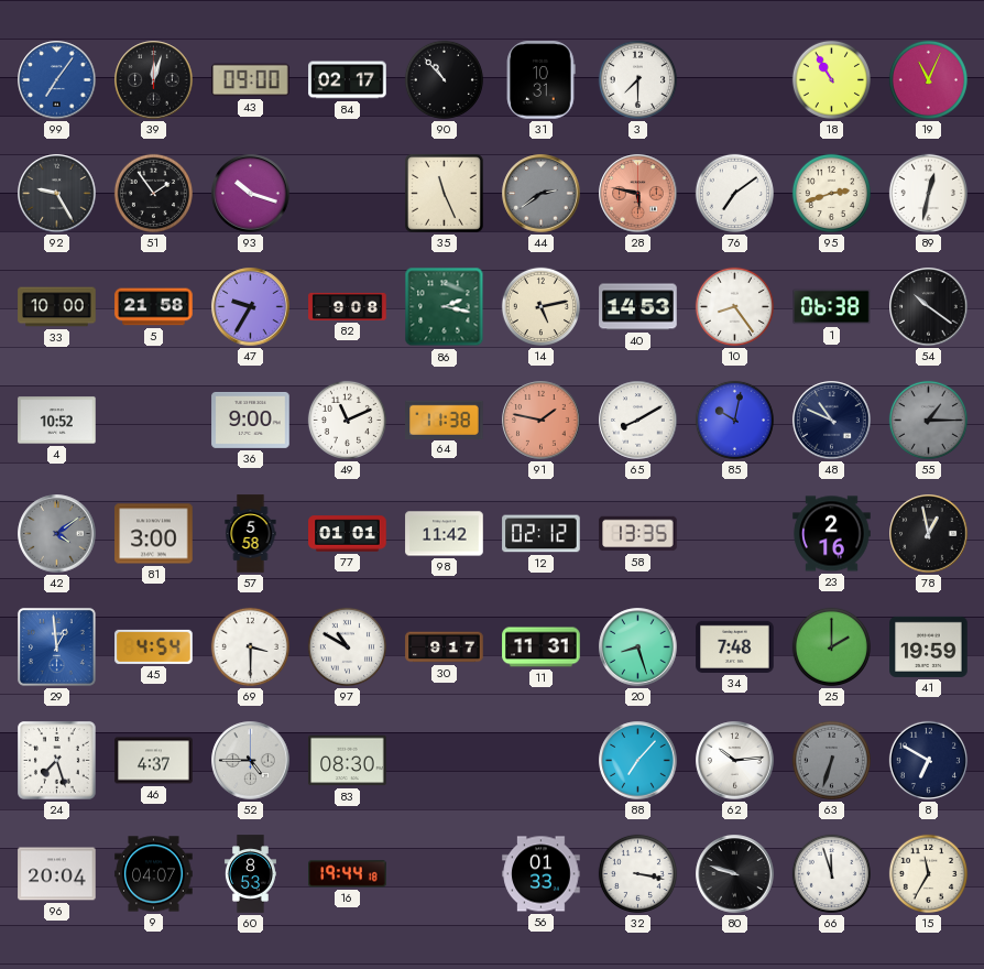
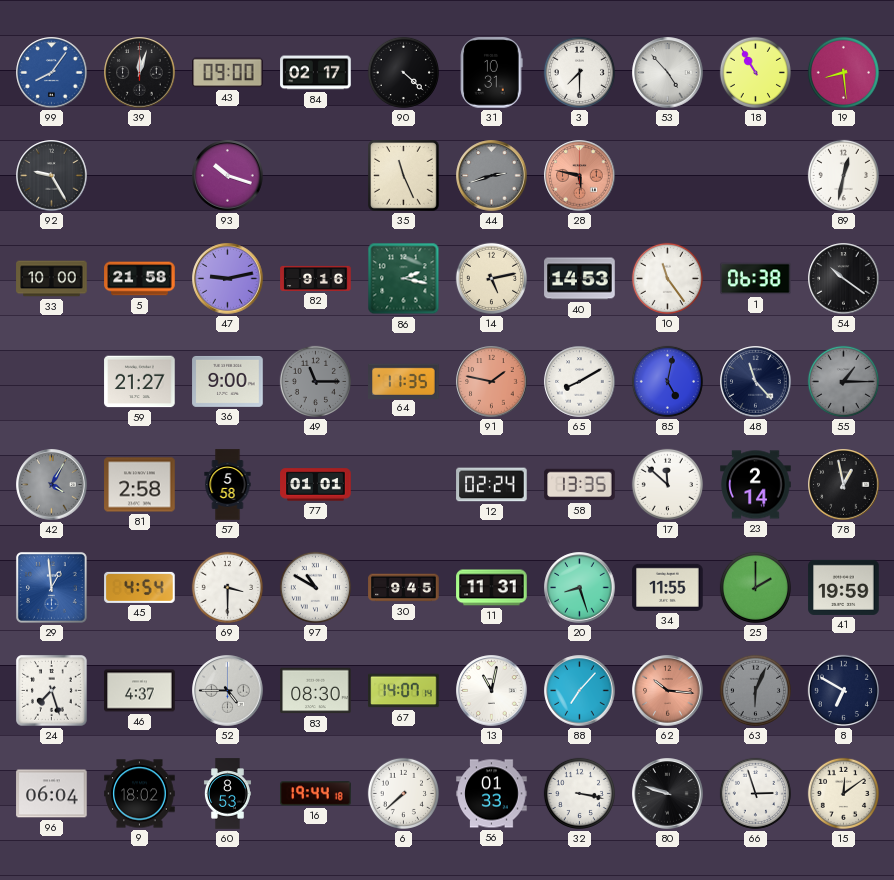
99: 7:06 -> 8:06 (52, 73)
90: 10:53 -> 4:22 (403, 72)
53: none -> 4:53 (668, 73)
19: 11:04 -> 8:29 (843, 72)
51: 1:54 -> none (153, 193)
44: 2:39 -> 2:42 (492, 176)
76: 7:09 -> none (734, 193)
95: 2:42 -> none (831, 193)
47: 9:35 -> 9:13 (228, 279)
82: 9:08 -> 9:16 (316, 278)
10: 8:24 -> 11:24 (667, 278)
4: 10:52 -> none (57, 421)
59: none -> 21:27 (140, 382)
49: 11:11 -> 11:15 (315, 381)
49 dial: white -> grey (315, 381)
64: 11:38 -> 11:35 (404, 381)
85: 10:02 -> 5:02 (667, 381)
48: 10:49 -> 11:23 (756, 382)
42: 4:09 -> 4:05 (52, 485)
81: 3:00 -> 2:58 (140, 485)
98: 11:42 -> none (445, 534)
12: 02:12 -> 02:24 (492, 485)
17: none -> 11:52 (667, 484)
23: 2:16 -> 2:14 (756, 485)
30: 9:17 -> 9:45 (404, 588)
34: 7:48 -> 11:55 (668, 587)
67: none -> 14:07 (404, 691)
13: none -> 11:02 (492, 691)
62: 10:14 -> 10:16 (668, 691)
62 dial: white -> salmon (668, 691)
63: 6:33 -> 6:04 (755, 690)
96: 20:04 -> 06:04 (52, 794)
9: 04:07 -> 18:02 (140, 794)
6: none -> 7:38 (403, 793)
66: 11:57 -> 2:57 (755, 793)
15: 11:35 -> 12:09 (843, 793)
